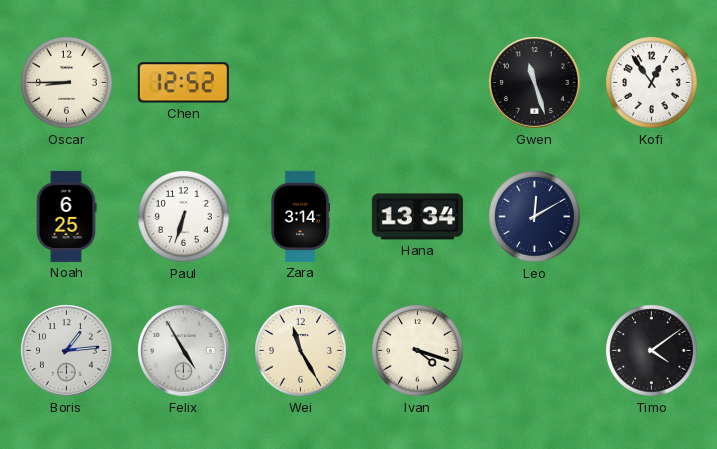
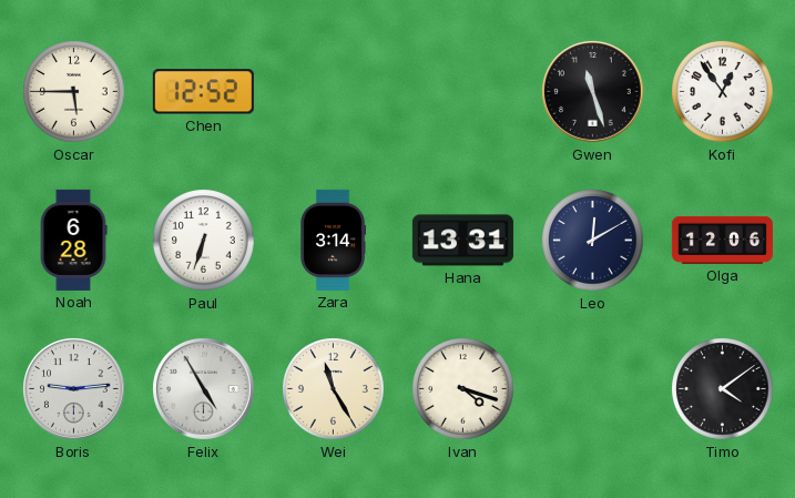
Oscar: 8:45 -> 5:45 (74, 92)
Noah: 6:25 -> 6:28 (73, 240)
Hana: 13:34 -> 13:31 (462, 241)
Olga: none -> 12:06 (722, 240)
Boris: 1:14 -> 9:14 (74, 389)
